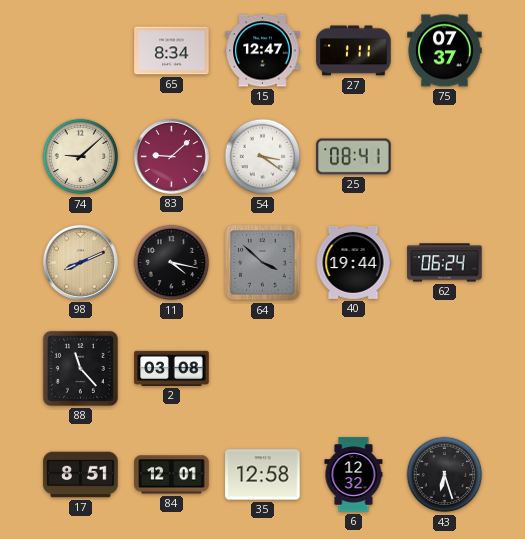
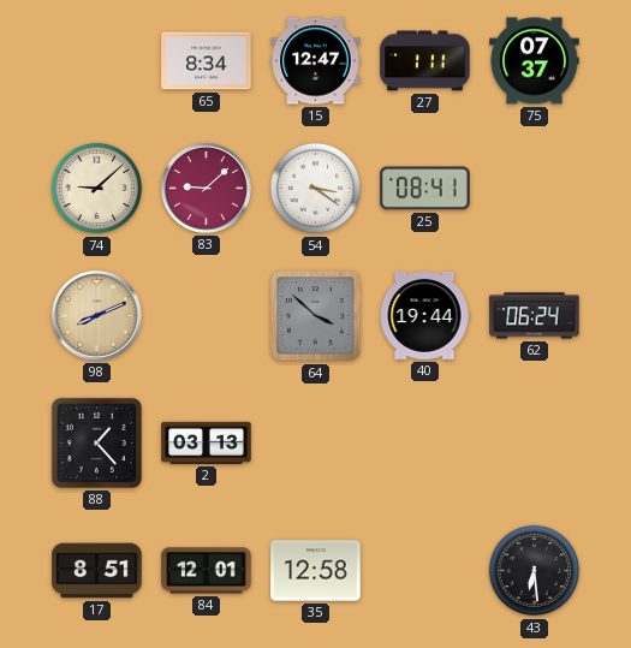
11: 4:17 -> none (172, 263)
88: 11:23 -> 1:23 (96, 442)
2: 03:08 -> 03:13 (207, 442)
6: 12:32 -> none (354, 475)
43: 6:27 -> 6:29 (535, 571)
